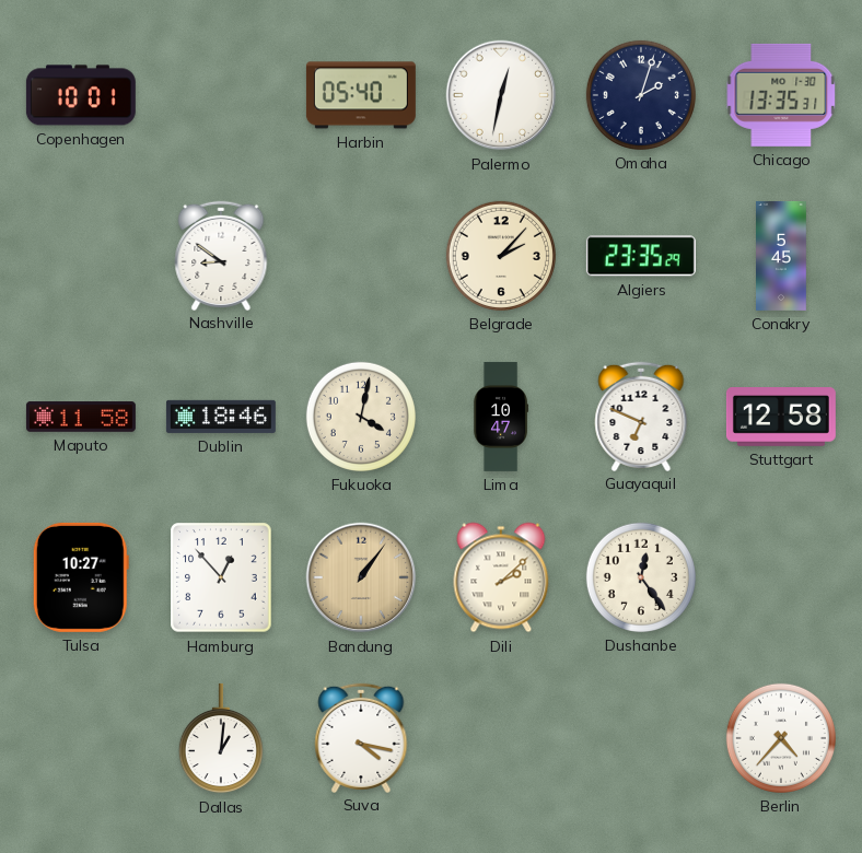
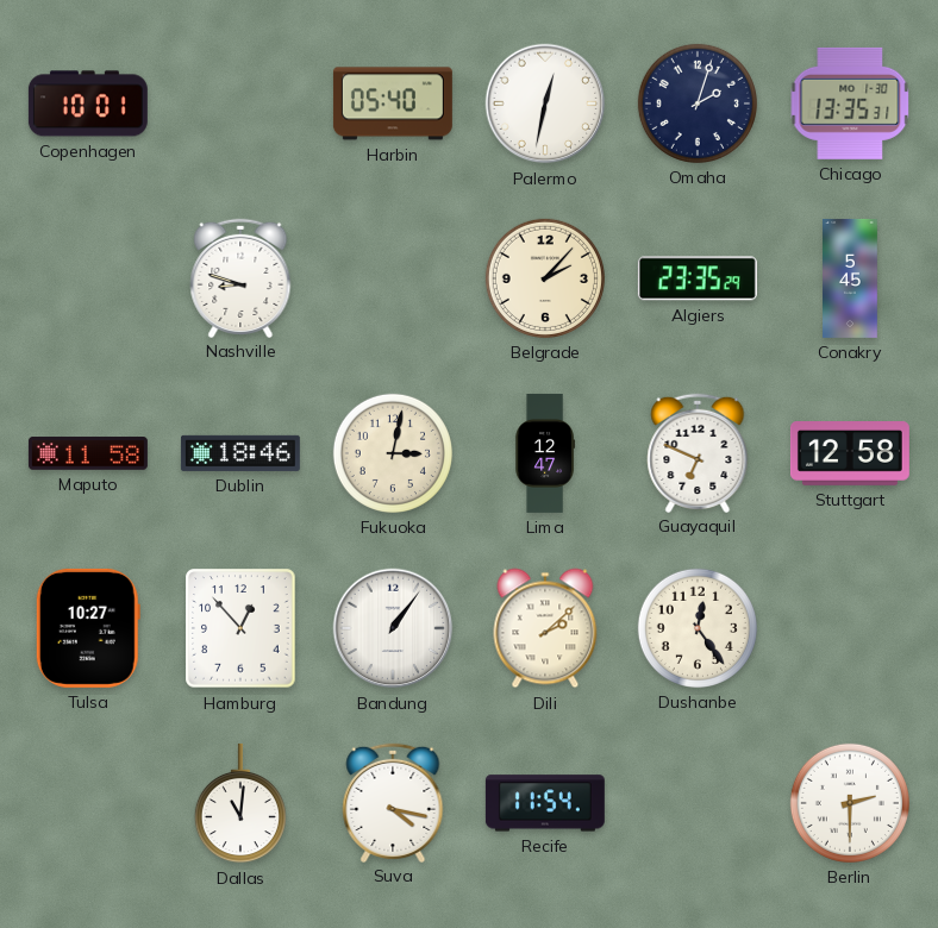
Nashville: 8:51 -> 8:48 (240, 277)
Fukuoka: 4:02 -> 3:02 (393, 453)
Lima: 10:47 -> 12:47 (545, 453)
Bandung dial: champagne -> white (393, 628)
Dallas: 1:01 -> 11:01 (240, 803)
Recife: none -> 11:54 (545, 803)
Berlin: 4:37 -> 2:30 (850, 803)
